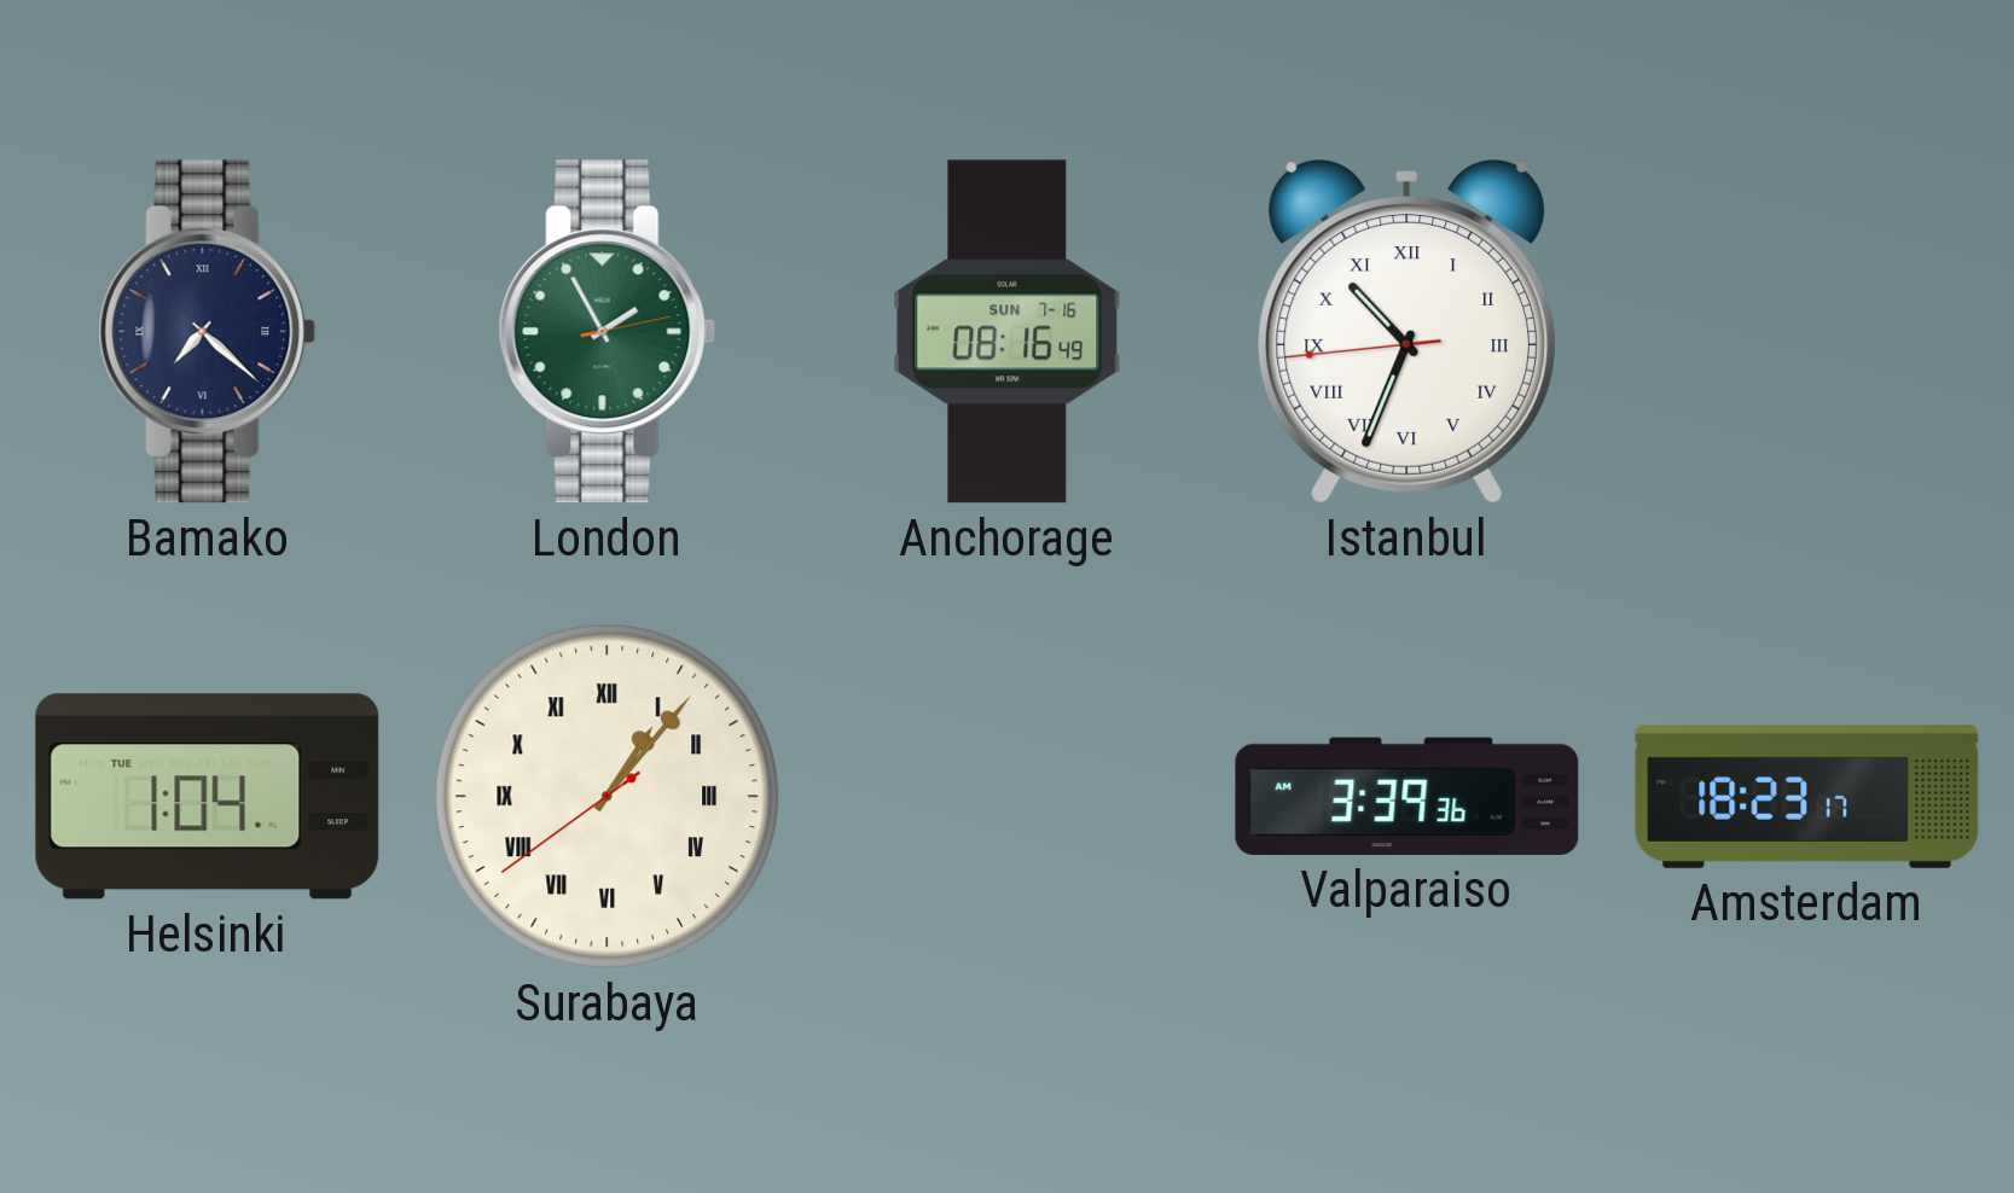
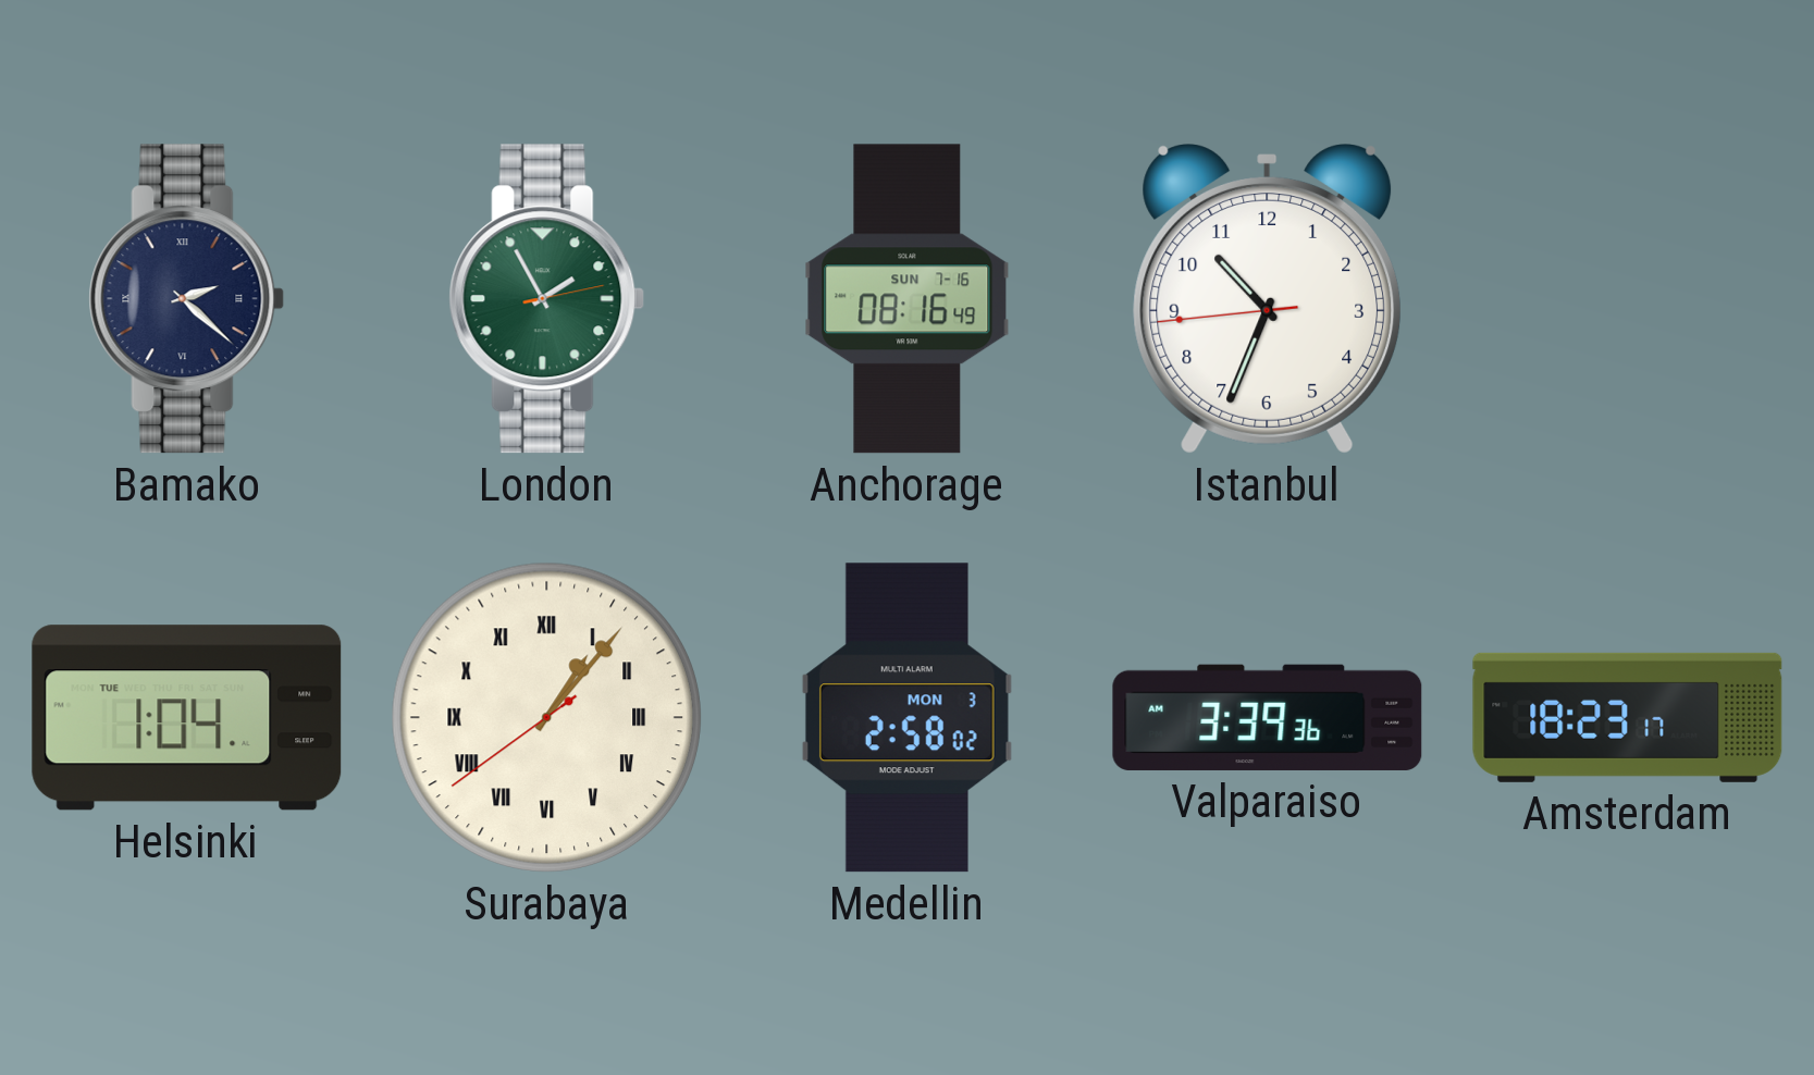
Bamako: 7:22 -> 2:22 (187, 299)
Istanbul numerals: Roman -> Arabic (1268, 299)
Medellin: none -> 2:58 (906, 718)
